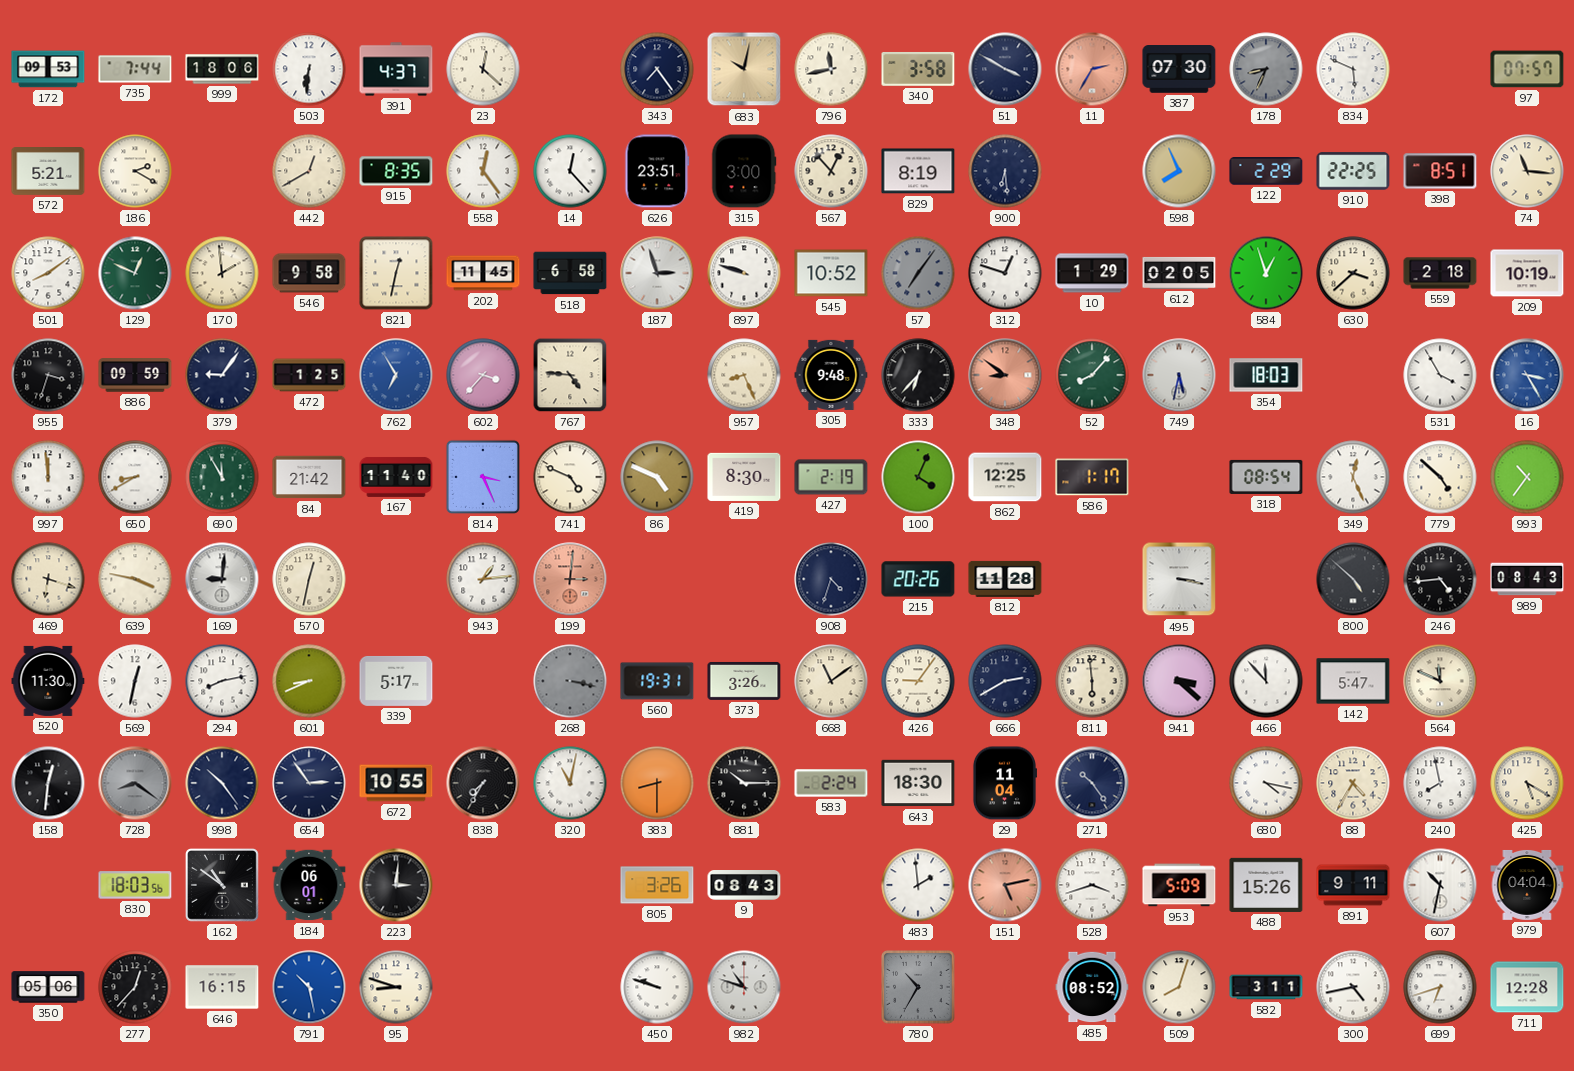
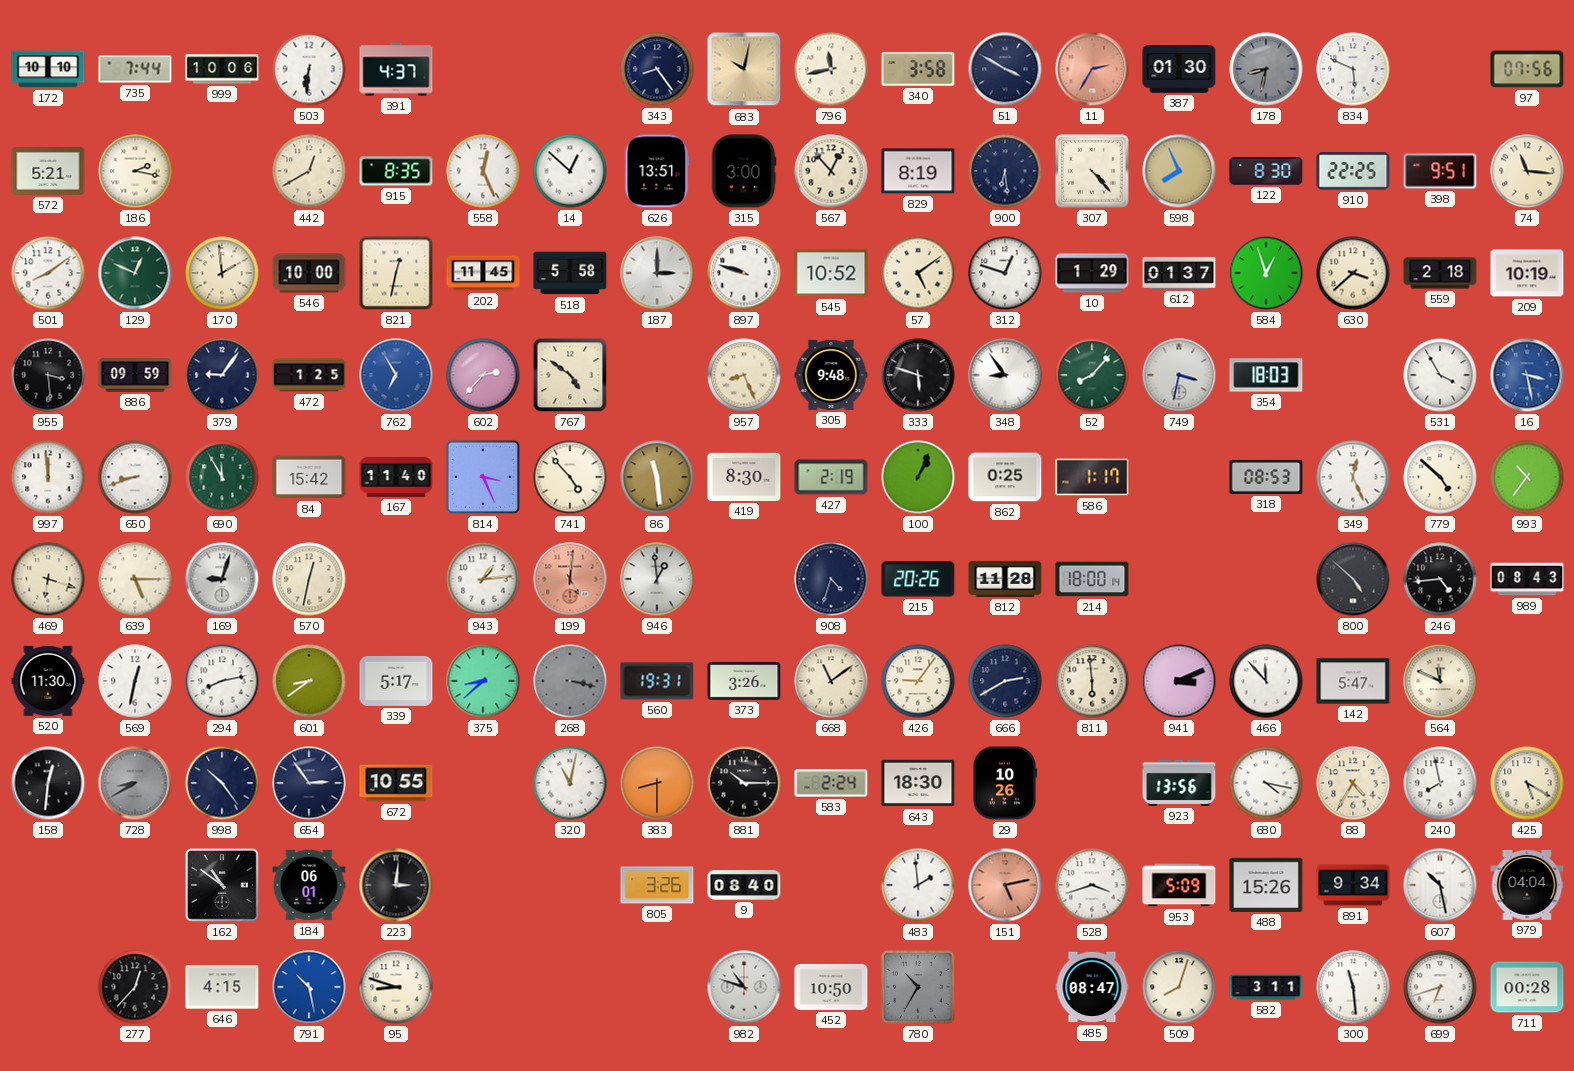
172: 09:53 -> 10:10 (48, 69)
999: 18:06 -> 10:06 (222, 69)
23: 12:22 -> none (483, 69)
343: 7:24 -> 8:24 (657, 69)
387: 07:30 -> 01:30 (1179, 70)
178: 8:34 -> 8:32 (1266, 69)
97: 07:57 -> 07:56 (1527, 69)
186: 2:20 -> 2:17 (135, 171)
558: 12:24 -> 12:26 (483, 171)
14: 12:23 -> 12:52 (570, 171)
626: 23:51 -> 13:51 (657, 171)
307: none -> 4:23 (1092, 171)
122: 2:29 -> 8:30 (1266, 171)
398: 8:51 -> 9:51 (1440, 171)
546: 9:58 -> 10:00 (309, 273)
518: 6:58 -> 5:58 (570, 273)
187: 2:57 -> 3:00 (657, 273)
57: 7:06 -> 5:09 (918, 273)
57 dial: grey -> cream (918, 273)
612: 02:05 -> 01:37 (1179, 273)
955: 3:33 -> 3:29 (48, 375)
602: 3:37 -> 2:37 (483, 375)
767: 4:46 -> 4:51 (570, 375)
333: 6:37 -> 5:48 (918, 375)
348: 8:51 -> 8:54 (1005, 375)
348 dial: salmon -> white (1005, 375)
749: 5:32 -> 3:32 (1179, 375)
16: 3:25 -> 3:28 (1527, 375)
650: 8:40 -> 8:42 (135, 477)
84: 21:42 -> 15:42 (309, 477)
741: 4:49 -> 4:53 (570, 477)
86: 4:49 -> 11:29 (657, 477)
100: 4:04 -> 1:04 (918, 477)
862: 12:25 -> 0:25 (1005, 477)
318: 08:54 -> 08:53 (1266, 477)
639: 3:47 -> 5:15 (135, 579)
169: 9:01 -> 9:03 (222, 579)
199: 3:01 -> 5:01 (570, 579)
946: none -> 12:59 (657, 579)
214: none -> 18:00 (1092, 579)
495: 3:17 -> none (1179, 579)
601: 8:41 -> 8:39 (309, 681)
375: none -> 8:38 (483, 681)
941: 3:22 -> 3:11 (1179, 681)
728: 8:21 -> 8:40 (135, 783)
838: 7:35 -> none (483, 783)
29: 11:04 -> 10:26 (1004, 783)
271: 10:24 -> none (1092, 783)
923: none -> 13:56 (1179, 783)
830: 18:03 -> none (135, 885)
9: 08:43 -> 08:40 (744, 886)
891: 9:11 -> 9:34 (1353, 885)
607: 10:32 -> 10:28 (1440, 885)
350: 05:06 -> none (48, 987)
646: 16:15 -> 4:15 (222, 987)
450: 9:48 -> none (657, 987)
452: none -> 10:50 (831, 987)
485: 08:52 -> 08:47 (1092, 987)
300: 4:43 -> 11:29 (1353, 987)
711: 12:28 -> 00:28 (1527, 987)
